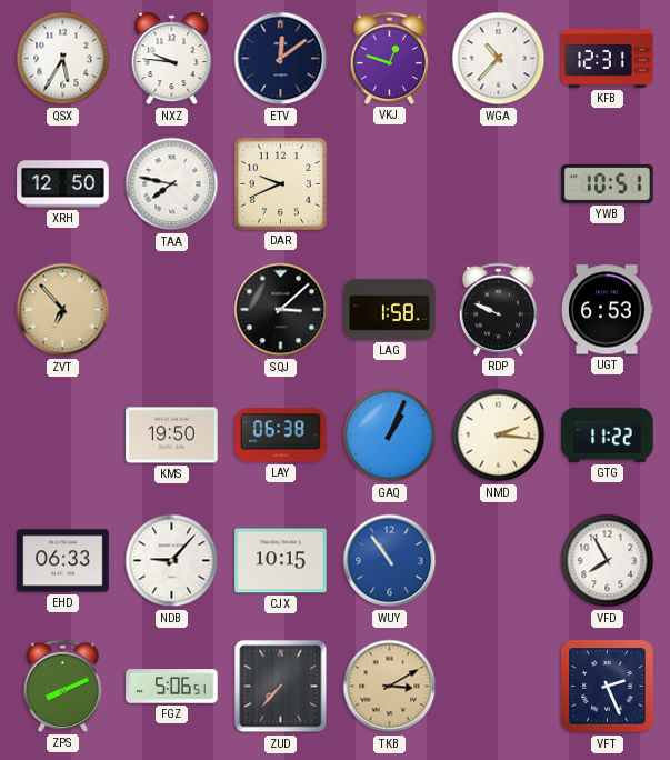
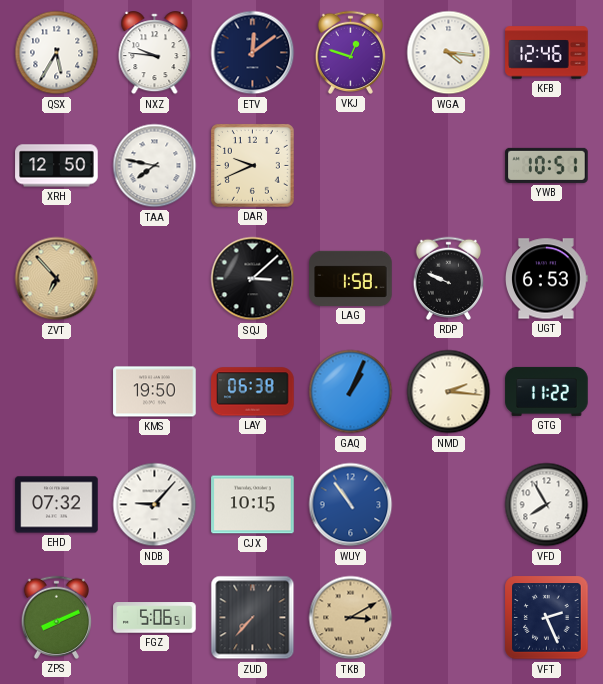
WGA: 10:37 -> 4:16 (449, 53)
KFB: 12:31 -> 12:46 (547, 53)
EHD: 06:33 -> 07:32 (57, 505)
